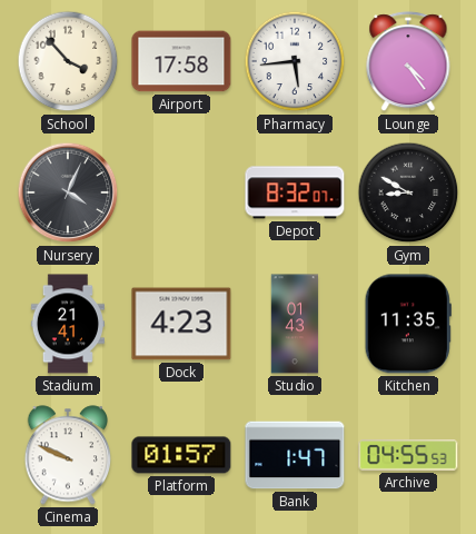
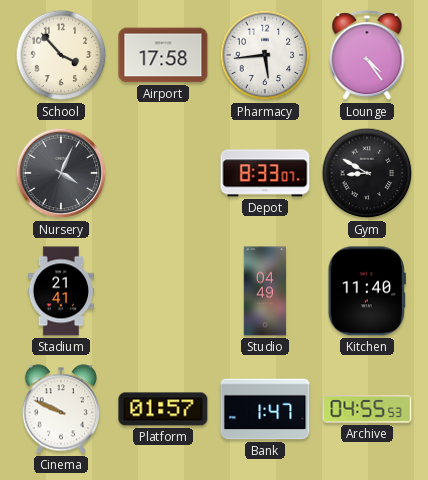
Depot: 8:32 -> 8:33 (265, 173)
Dock: 4:23 -> none (181, 324)
Studio: 01:43 -> 04:49 (265, 291)
Kitchen: 11:35 -> 11:40 (367, 291)
